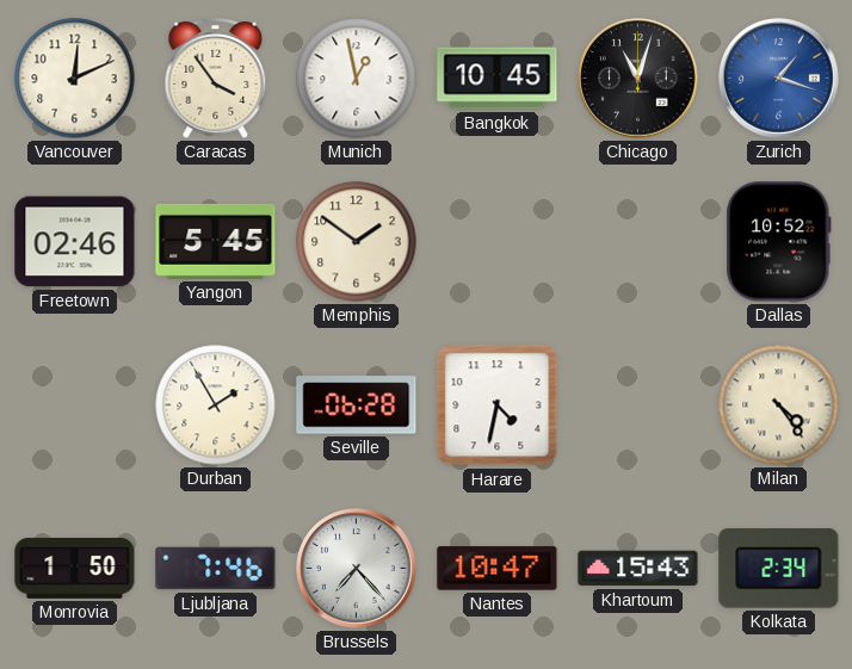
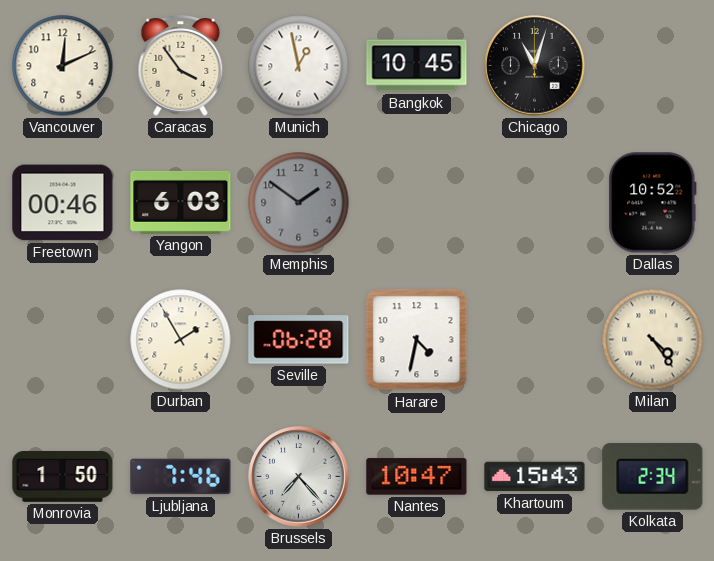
Zurich: 1:18 -> none (779, 79)
Freetown: 02:46 -> 00:46 (63, 203)
Yangon: 5:45 -> 6:03 (181, 202)
Memphis dial: cream -> grey (299, 203)
